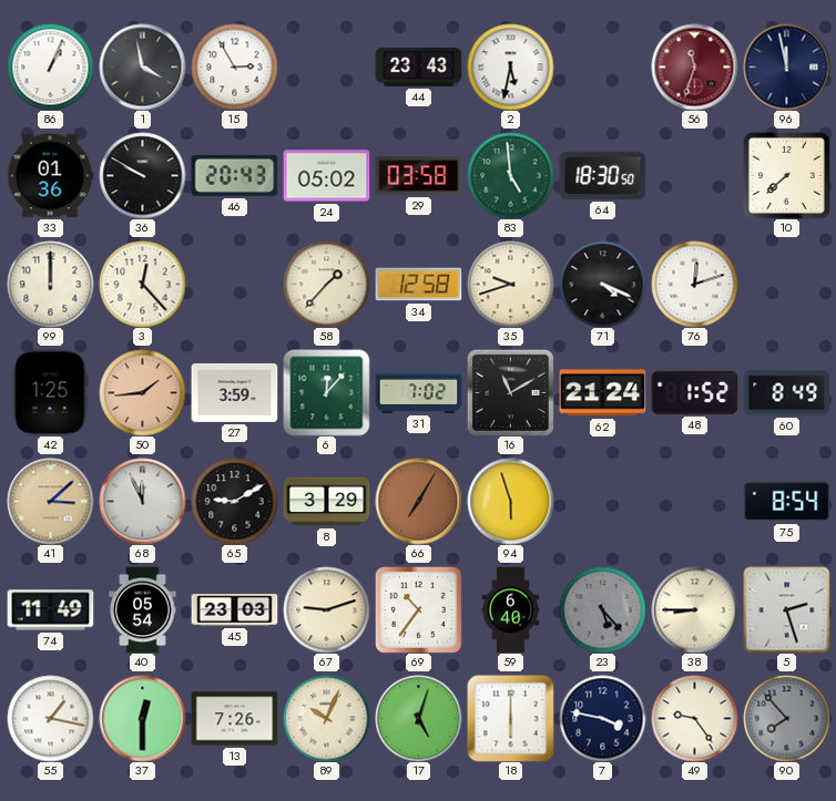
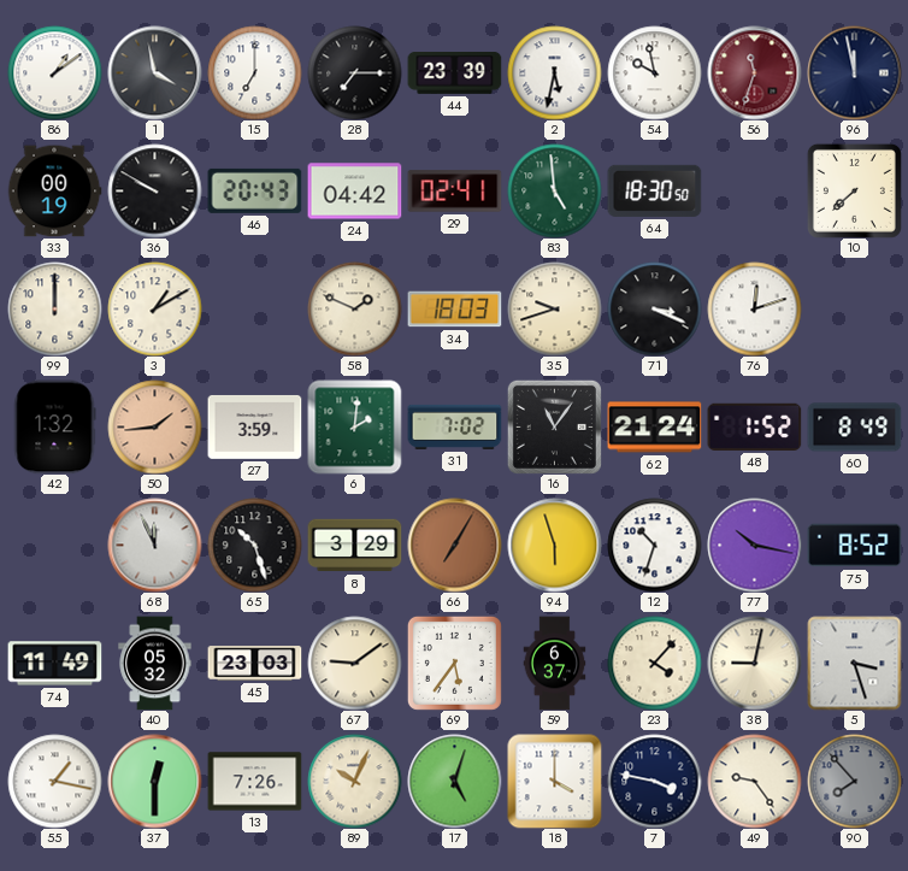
86: 1:04 -> 1:09 (54, 72)
15: 2:55 -> 7:00 (254, 72)
28: none -> 7:15 (354, 72)
44: 23:43 -> 23:39 (454, 73)
54: none -> 9:58 (654, 72)
33: 01:36 -> 00:19 (54, 192)
24: 05:02 -> 04:42 (354, 192)
29: 03:58 -> 02:41 (454, 192)
3: 12:23 -> 1:10 (154, 308)
58: 1:37 -> 1:49 (354, 308)
34: 12:58 -> 18:03 (454, 310)
71: 4:19 -> 3:19 (654, 308)
42: 1:25 -> 1:32 (54, 426)
6: 12:07 -> 2:01 (354, 426)
16: 11:10 -> 11:06 (554, 426)
41: 3:08 -> none (50, 501)
65: 9:10 -> 10:27 (254, 545)
12: none -> 10:33 (654, 545)
77: none -> 10:17 (754, 545)
75: 8:54 -> 8:52 (854, 546)
40: 05:54 -> 05:32 (155, 663)
67: 9:12 -> 9:09 (354, 663)
69: 10:36 -> 5:36 (454, 663)
59: 6:40 -> 6:37 (555, 663)
23: 5:23 -> 4:07 (654, 663)
23 dial: grey -> cream (654, 663)
38: 8:45 -> 9:02 (754, 663)
5: 2:27 -> 3:27 (854, 663)
18: 6:00 -> 4:00 (554, 781)
